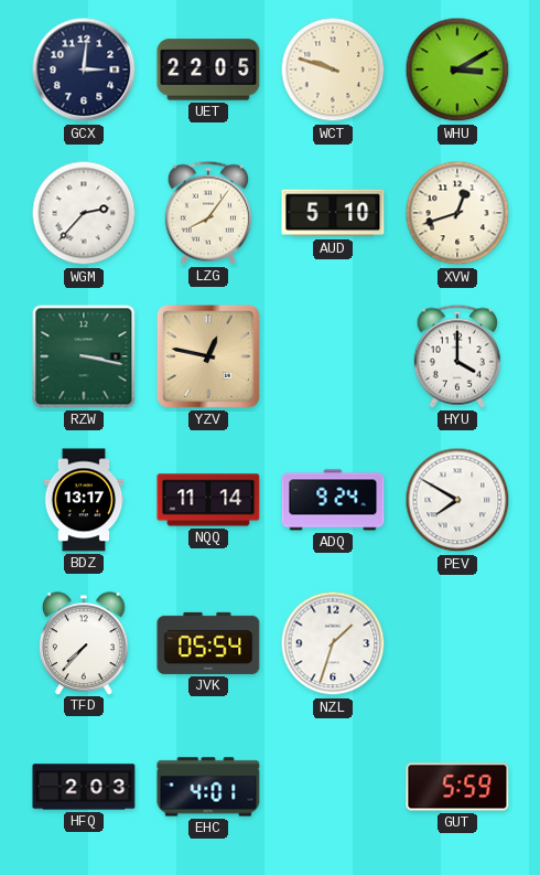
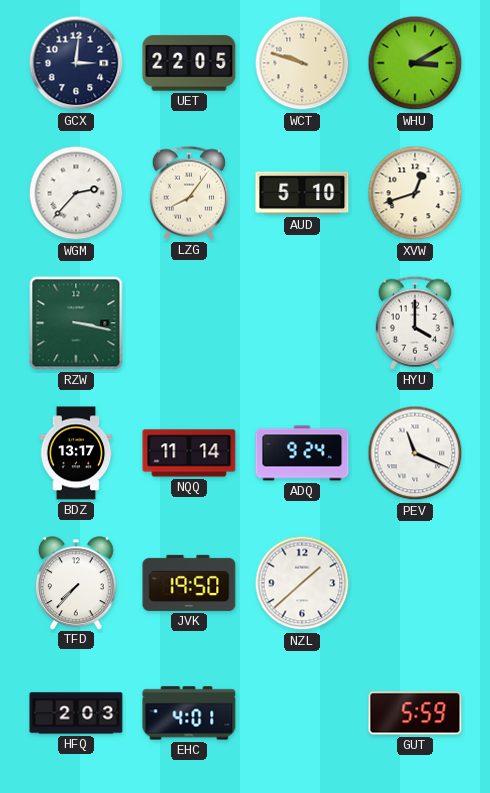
YZV: 12:47 -> none (208, 356)
PEV: 7:50 -> 11:19 (415, 453)
JVK: 05:54 -> 19:50 (189, 583)
NZL: 1:33 -> 1:38 (302, 583)
